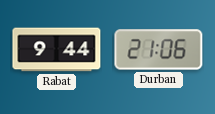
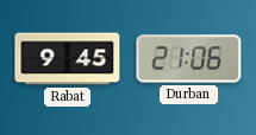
Rabat: 9:44 -> 9:45 (68, 59)
